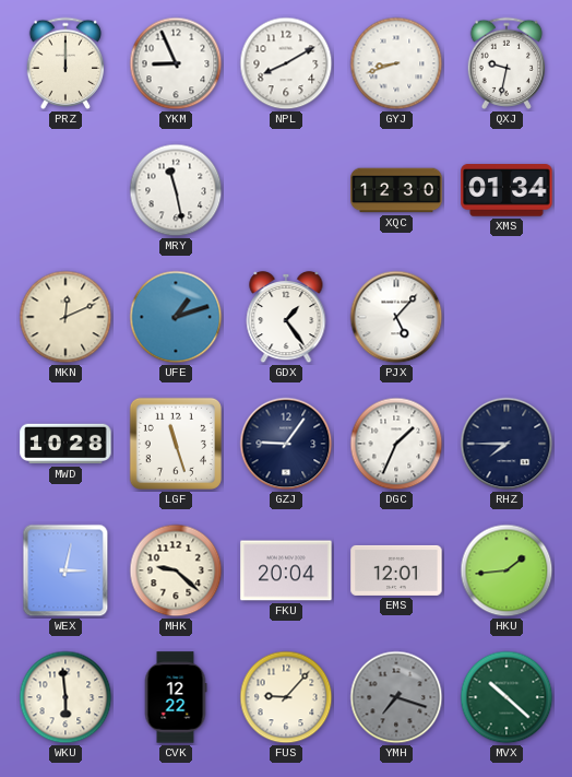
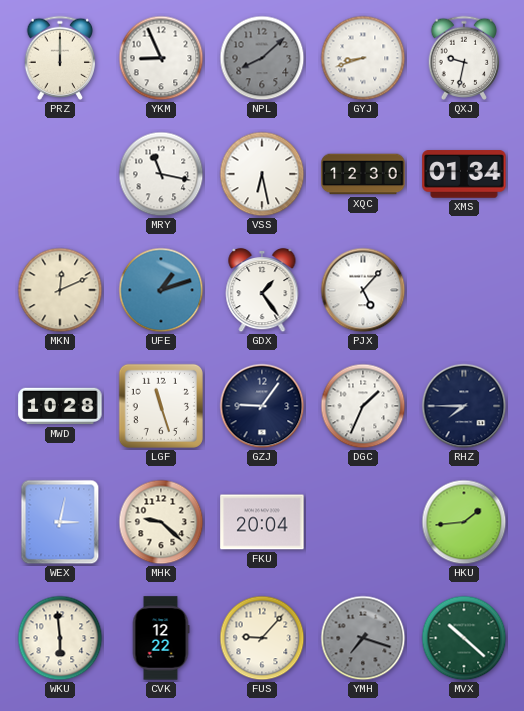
NPL: 8:10 -> 8:08 (262, 58)
NPL dial: white -> grey (262, 58)
MRY: 11:28 -> 11:17 (161, 174)
VSS: none -> 6:28 (262, 174)
EMS: 12:01 -> none (396, 570)
